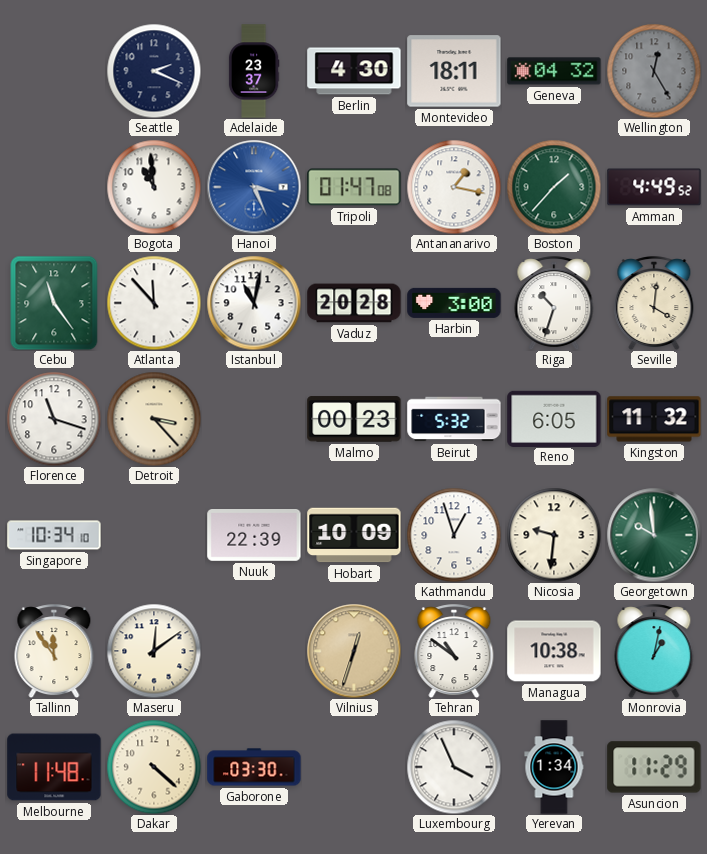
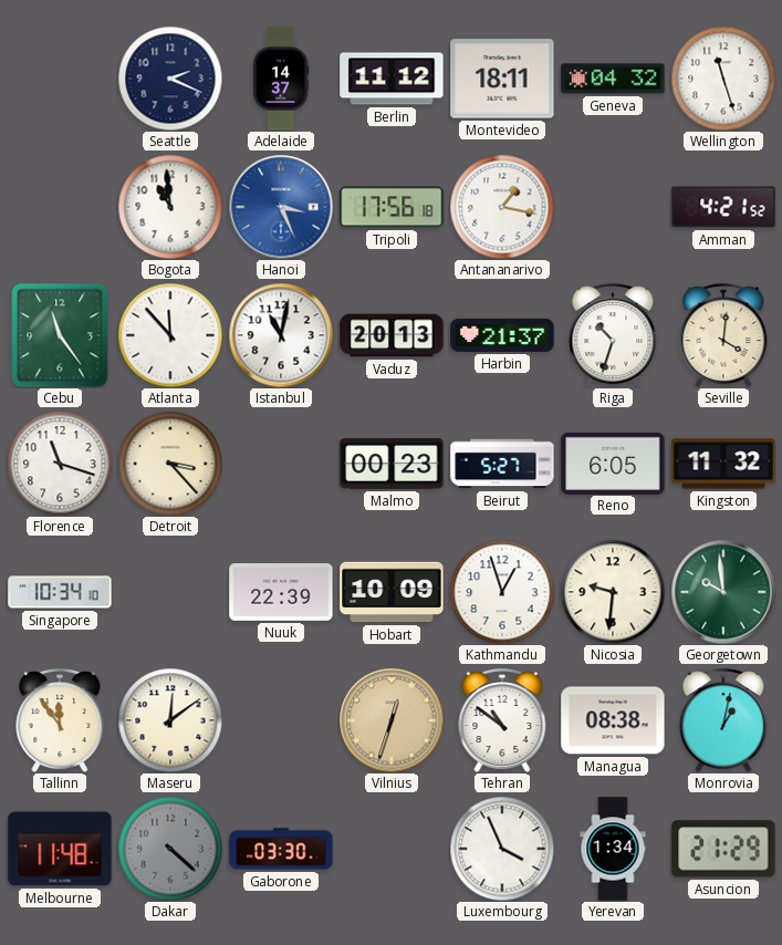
Adelaide: 23:37 -> 14:37 (281, 79)
Berlin: 4:30 -> 11:12 (392, 79)
Wellington: 12:25 -> 11:27 (723, 79)
Wellington dial: grey -> white (723, 79)
Tripoli: 01:47 -> 17:56 (392, 207)
Boston: 1:37 -> none (554, 187)
Amman: 4:49 -> 4:21 (723, 207)
Vaduz: 20:28 -> 20:13 (392, 335)
Harbin: 3:00 -> 21:37 (502, 335)
Beirut: 5:32 -> 5:27 (502, 464)
Managua: 10:38 -> 08:38 (613, 720)
Dakar dial: cream -> grey (170, 849)
Asuncion: 11:29 -> 21:29 (723, 849)
